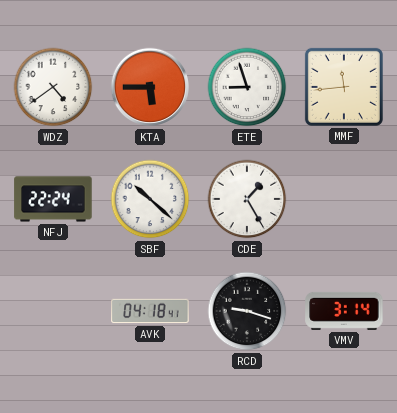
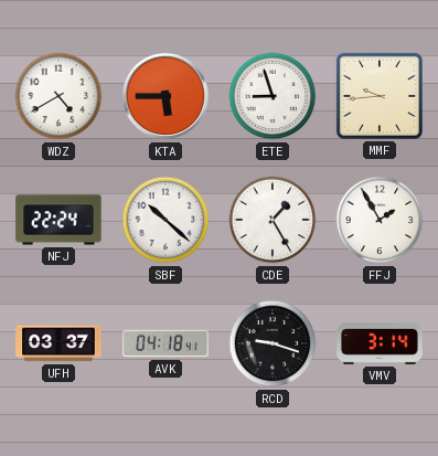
WDZ: 4:39 -> 4:40 (58, 96)
MMF: 11:44 -> 9:44 (380, 96)
FFJ: none -> 1:55 (380, 220)
UFH: none -> 03:37 (58, 343)
